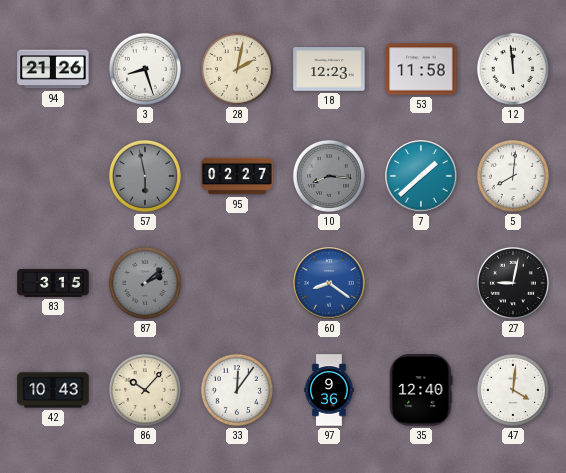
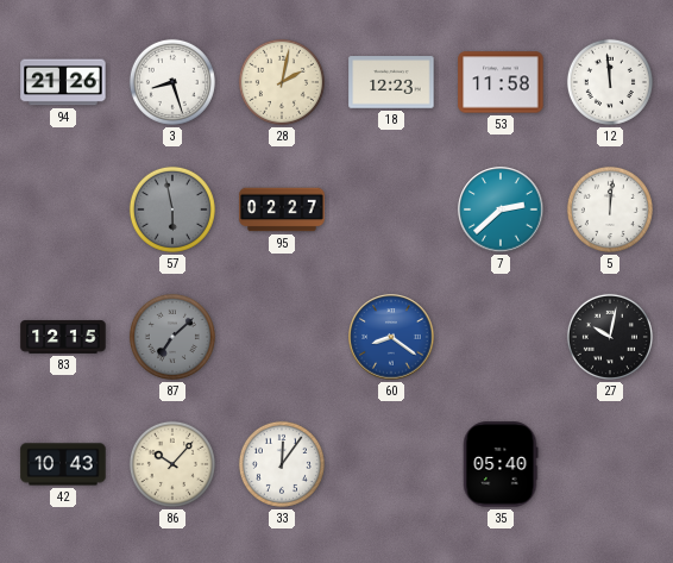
10: 8:16 -> none (329, 176)
7: 1:38 -> 2:38 (501, 209)
5: 8:01 -> 12:01 (610, 209)
83: 3:15 -> 12:15 (63, 338)
87: 2:08 -> 7:08 (172, 337)
27: 9:02 -> 10:02 (610, 337)
97: 9:36 -> none (329, 390)
35: 12:40 -> 05:40 (501, 464)
47: 4:01 -> none (513, 390)
